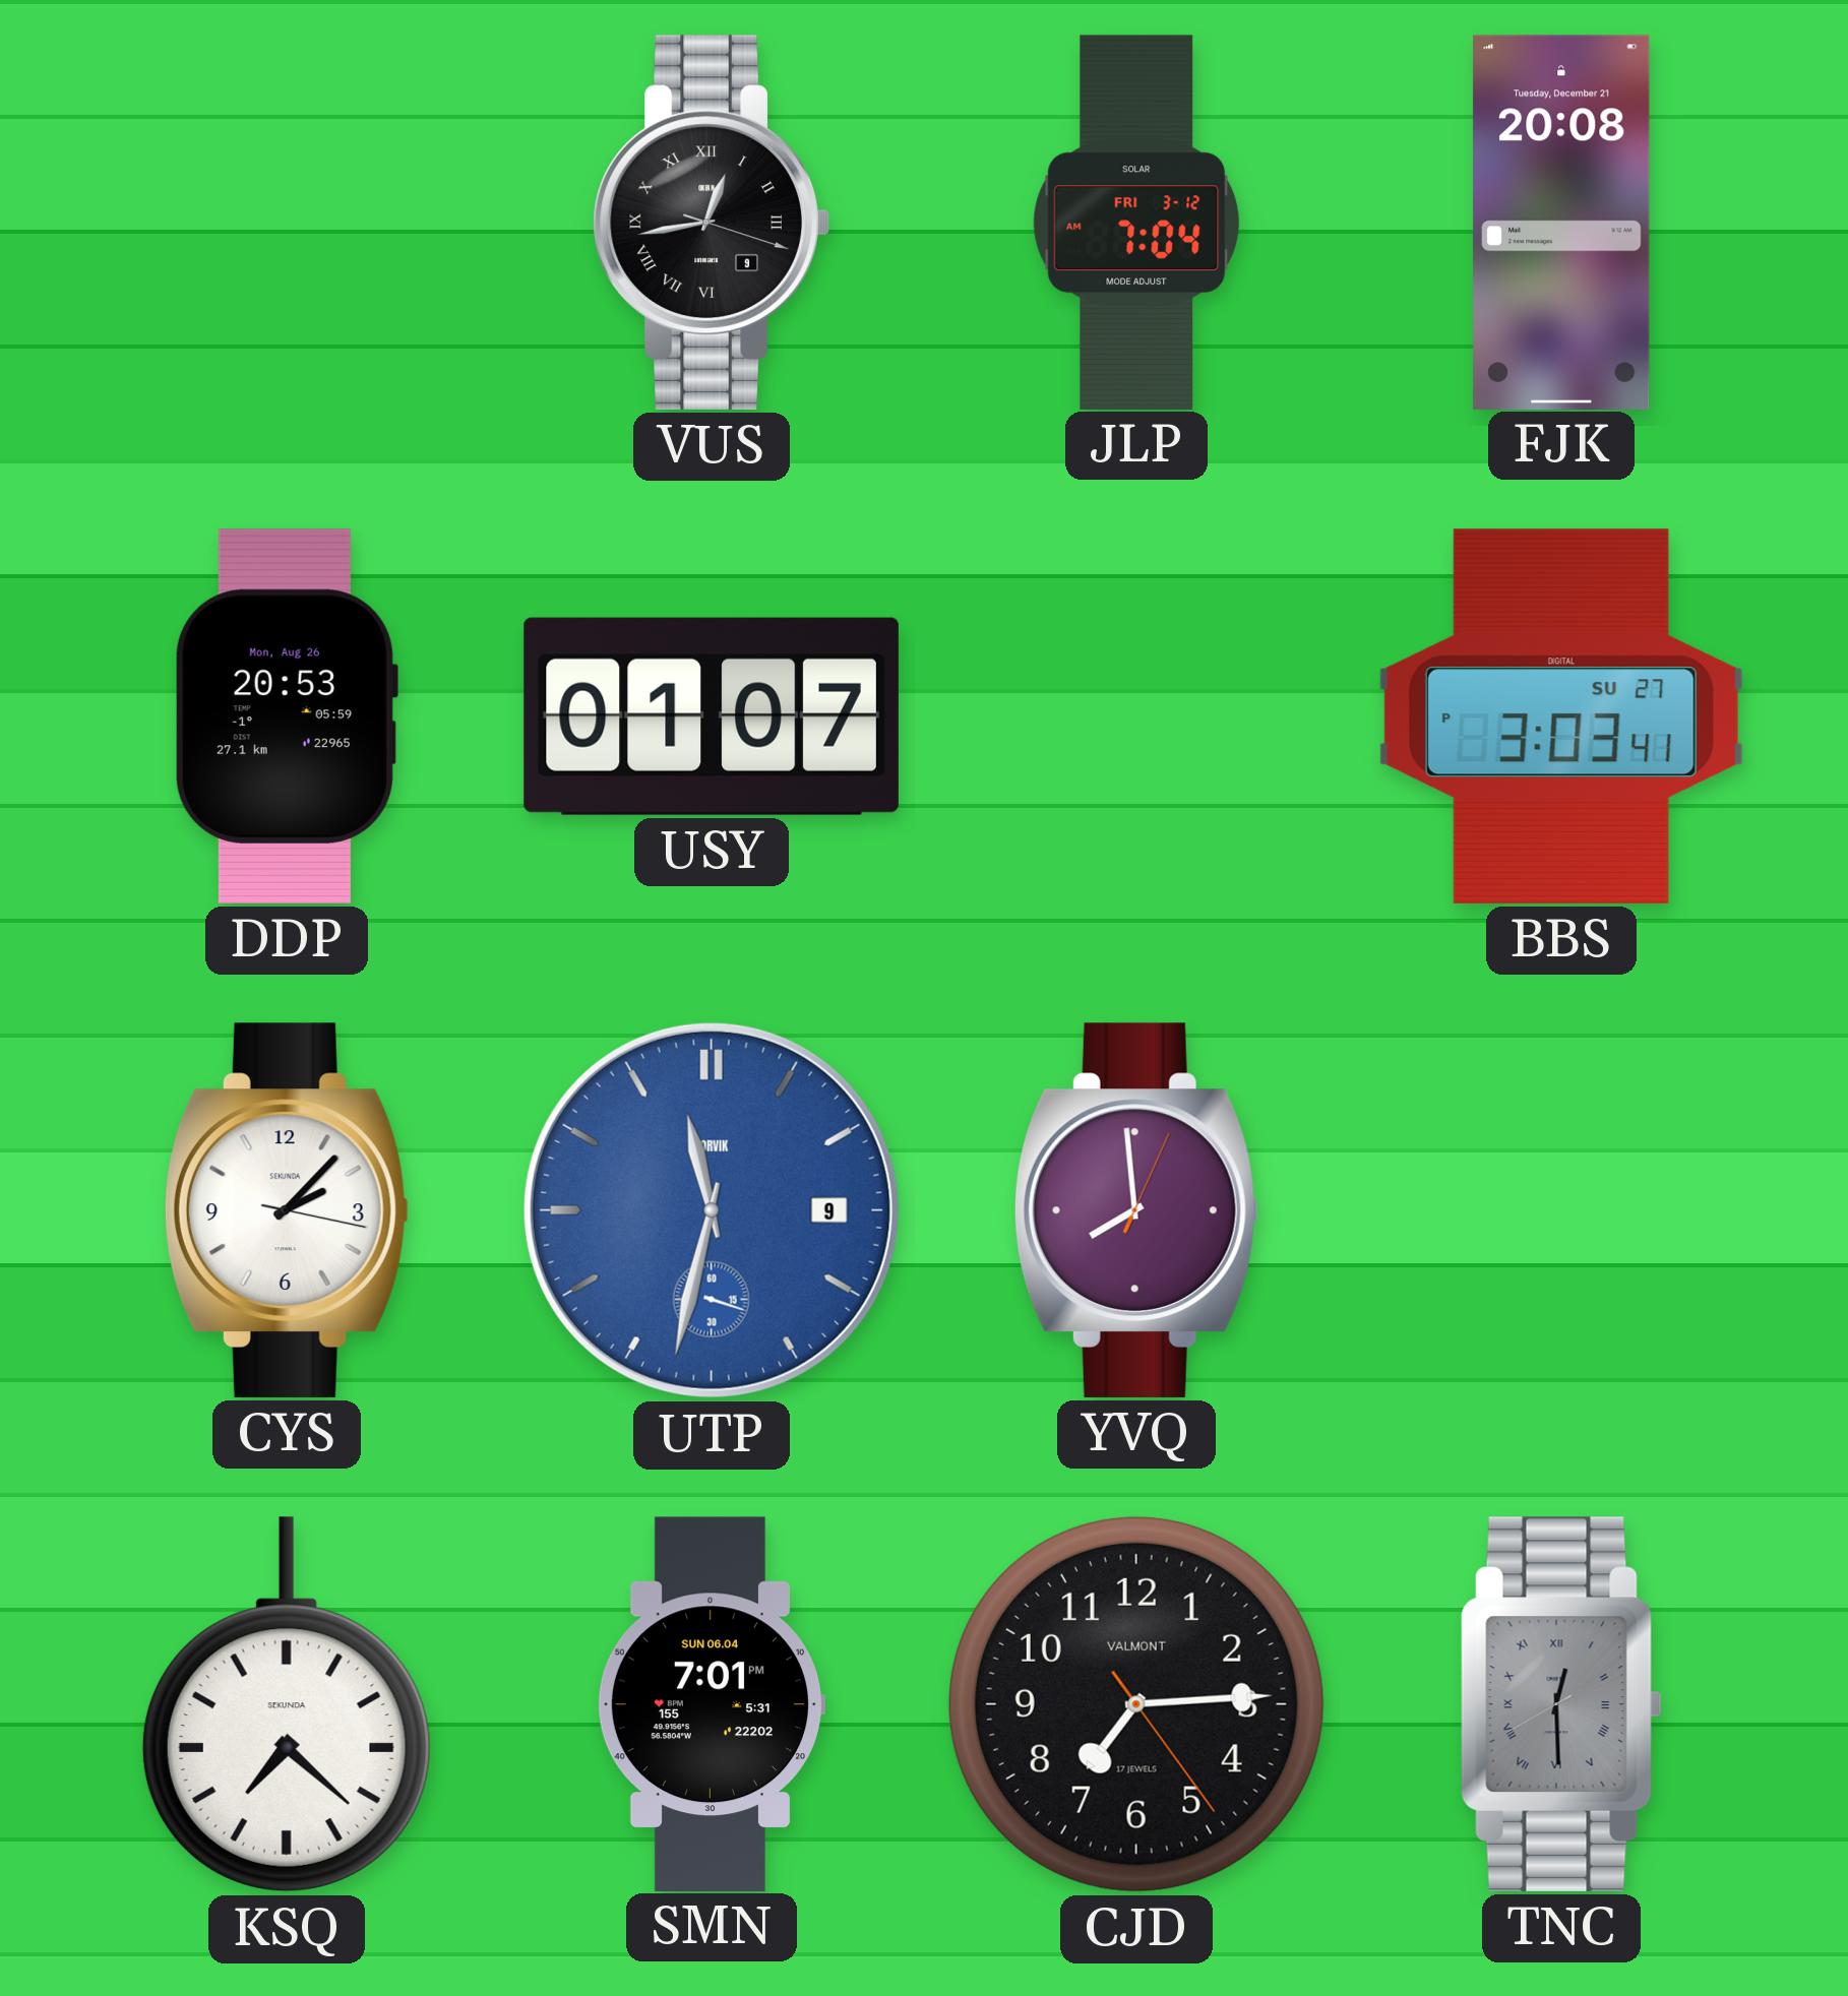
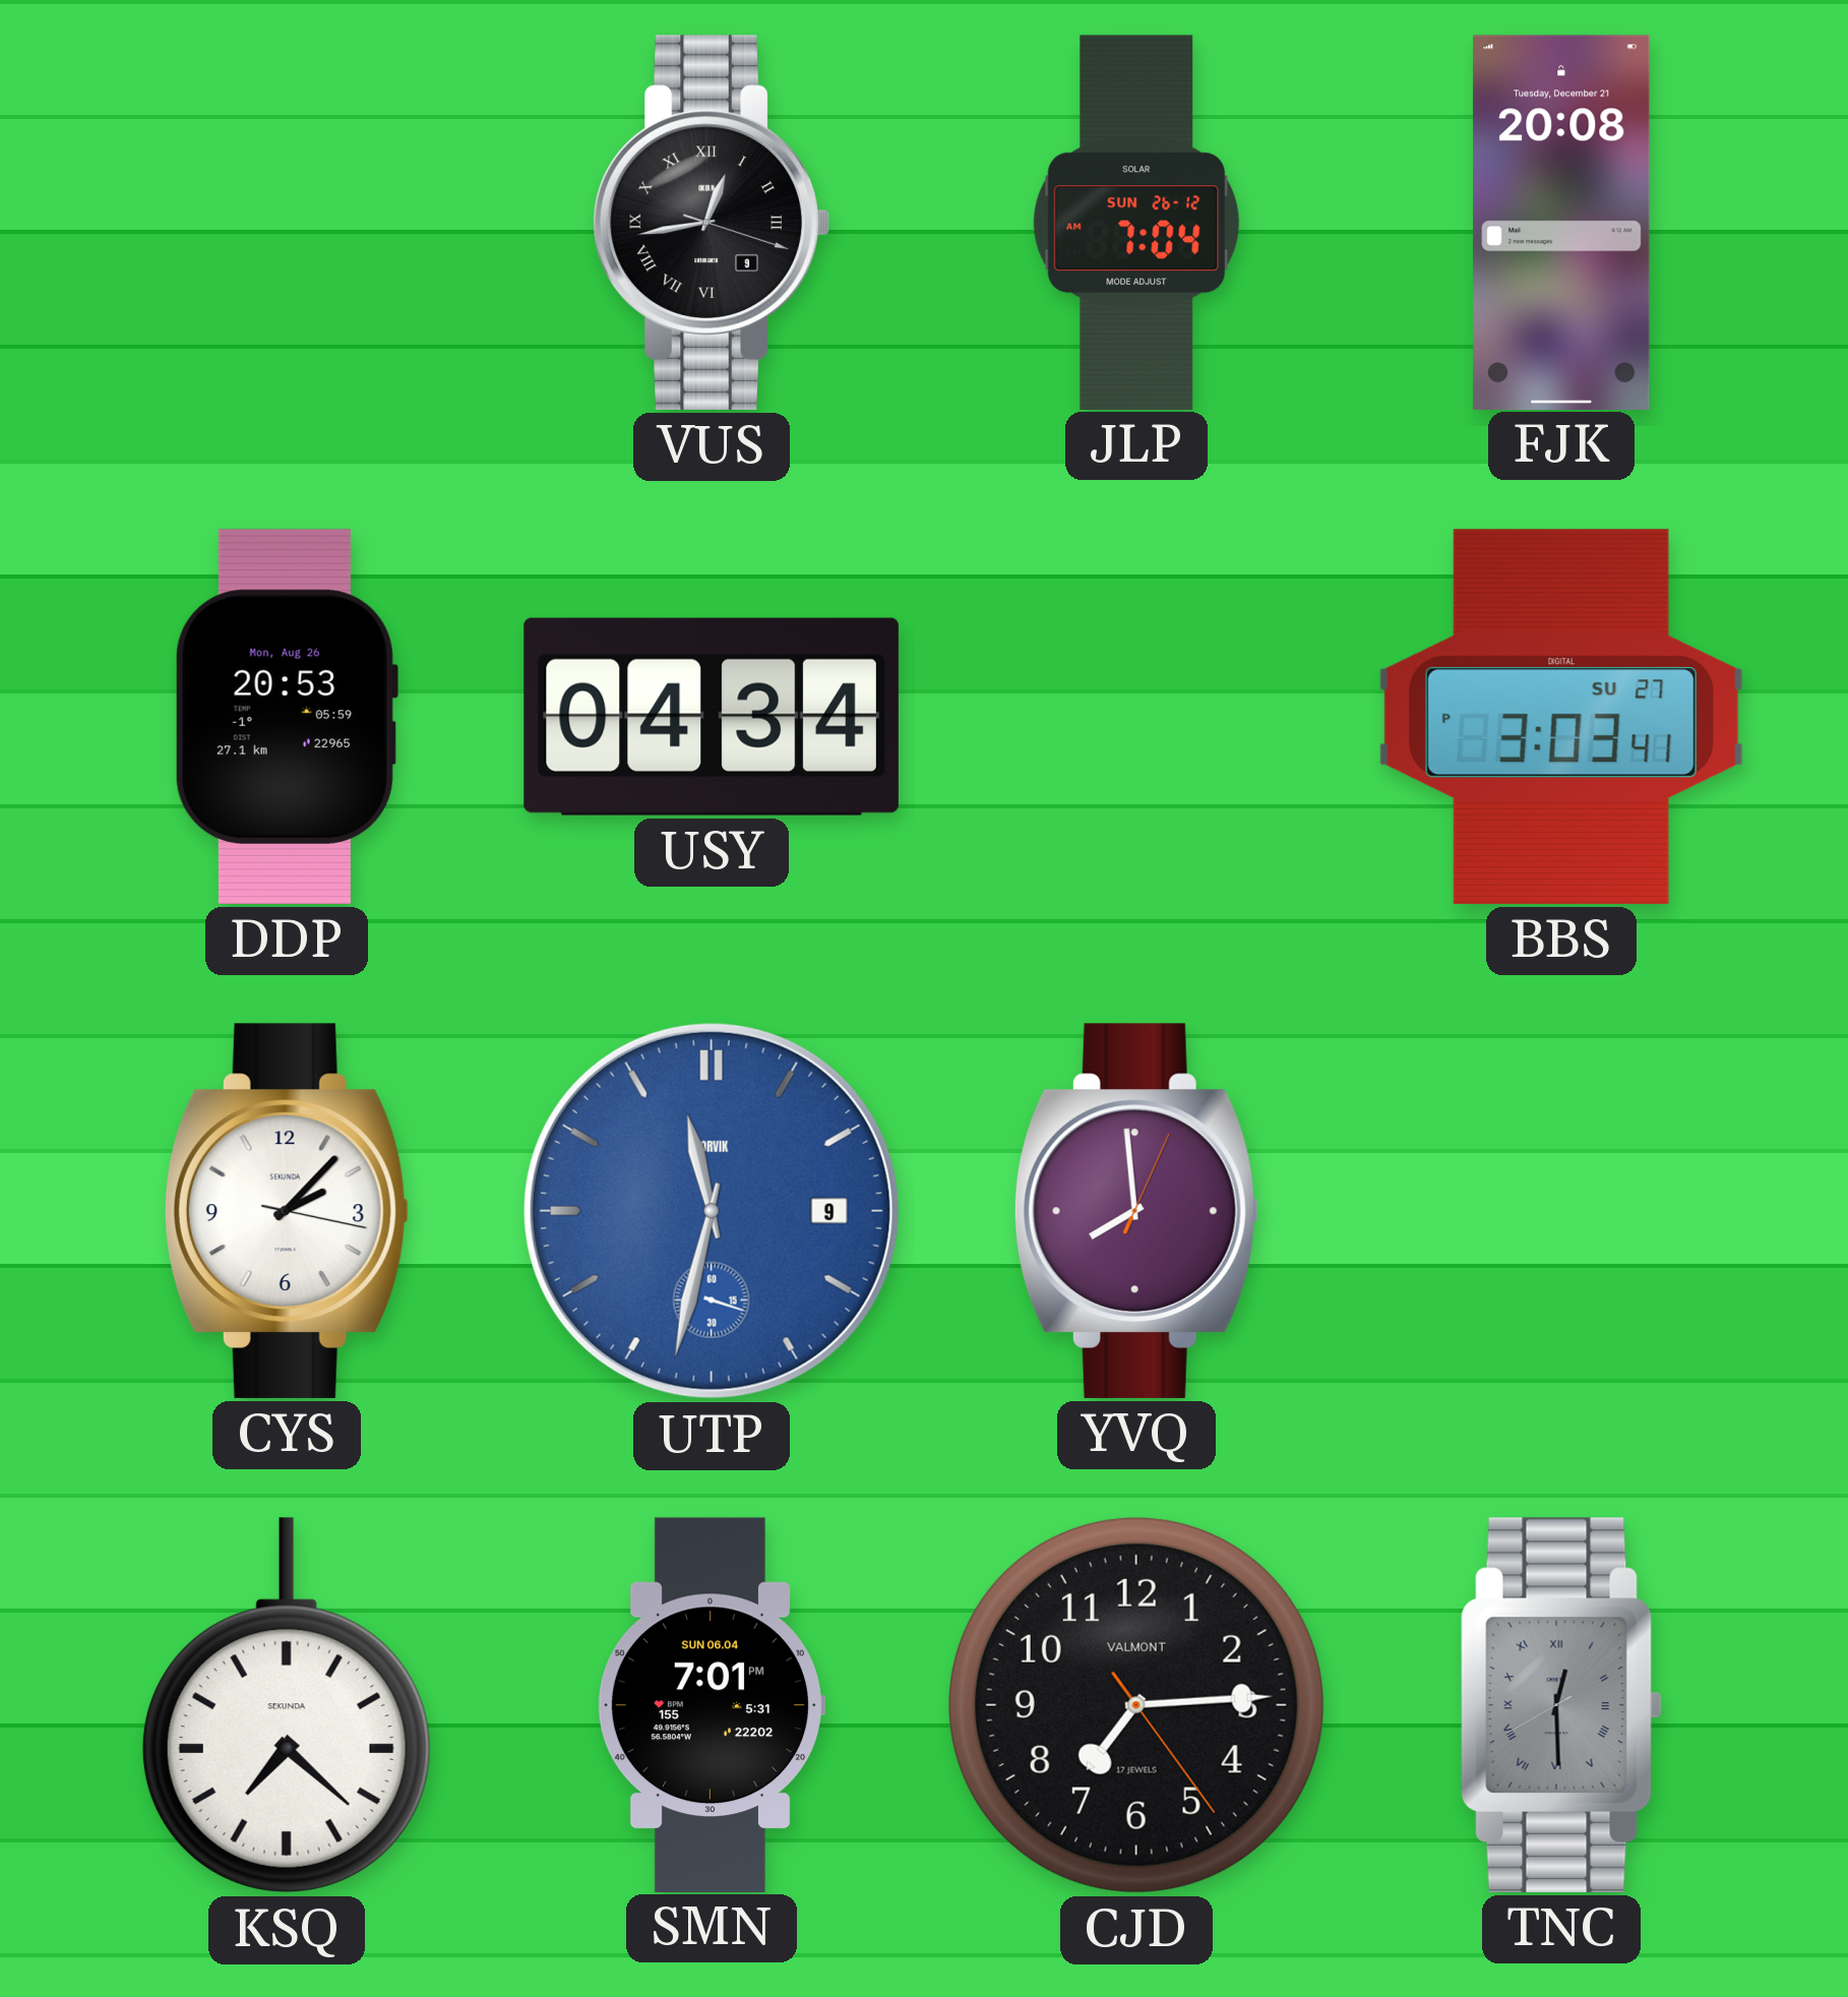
JLP date: FRI 3-12 -> SUN 26-12 (1136, 222)
USY: 01:07 -> 04:34 (712, 717)
